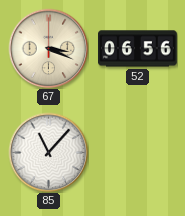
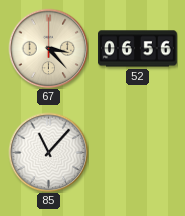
67: 3:19 -> 3:23 (48, 48)
